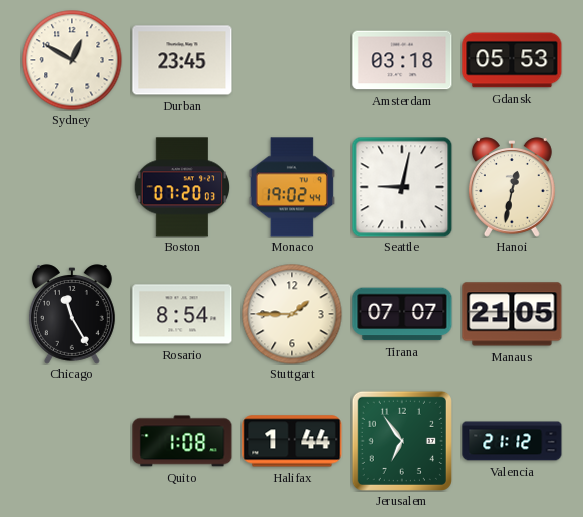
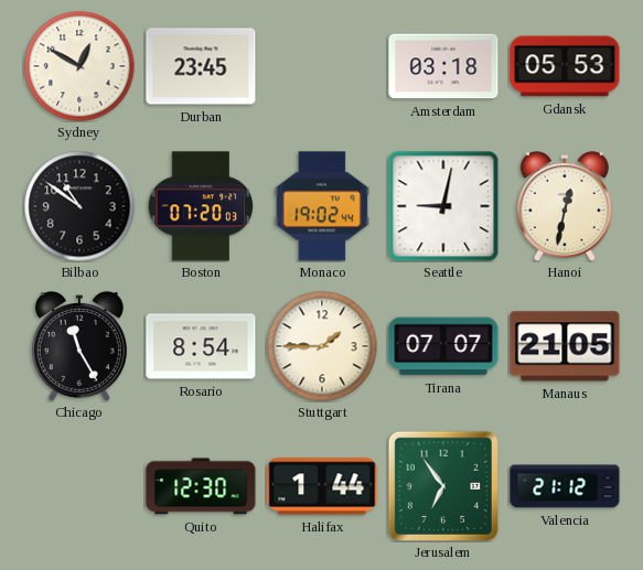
Bilbao: none -> 10:51 (79, 206)
Quito: 1:08 -> 12:30 (201, 486)
